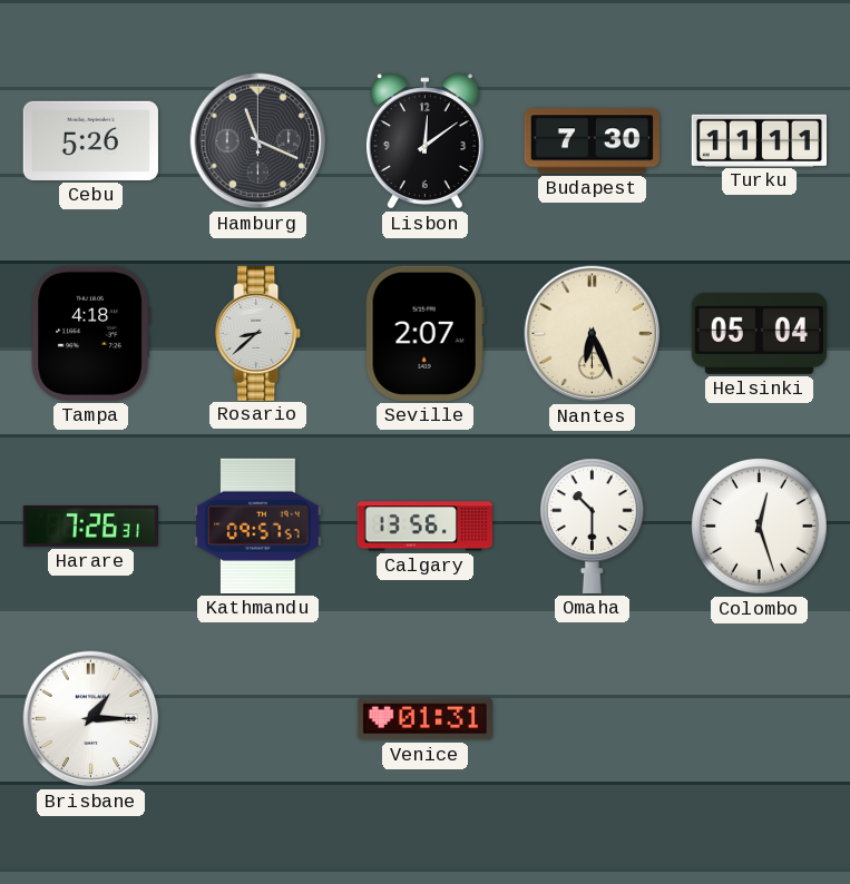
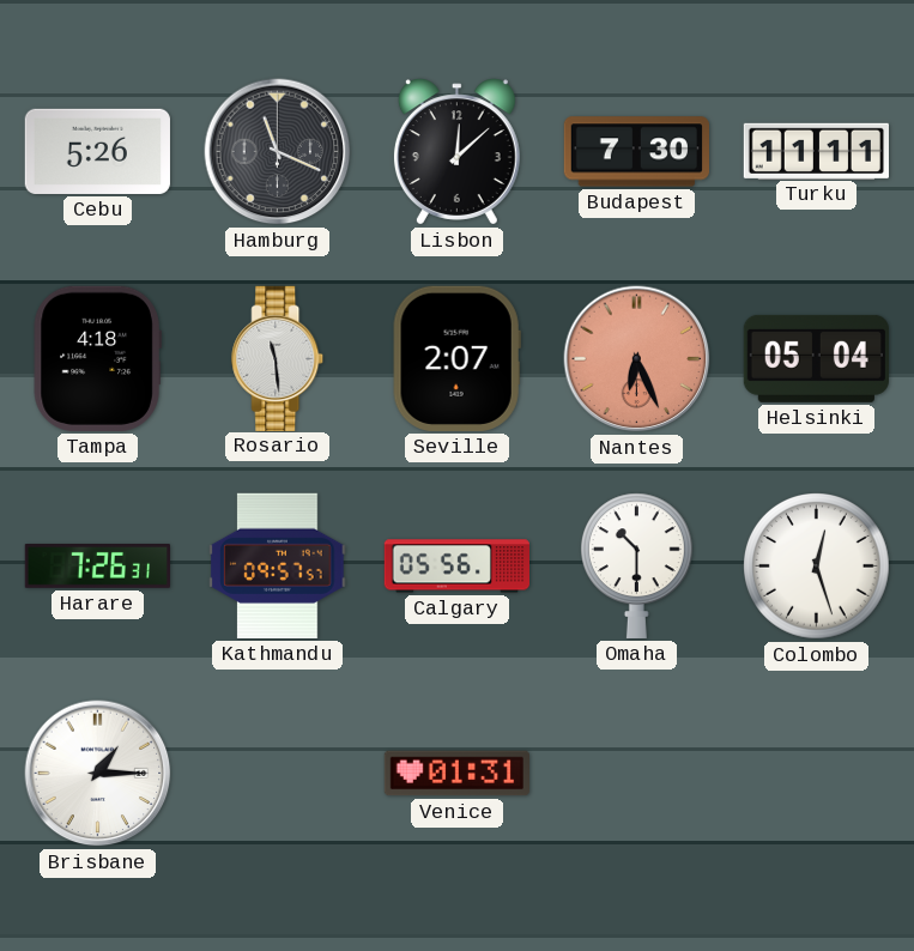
Lisbon: 12:09 -> 12:08 (456, 152)
Rosario: 8:38 -> 11:29 (278, 358)
Nantes dial: cream -> salmon (637, 359)
Calgary: 13:56 -> 05:56 (456, 567)
